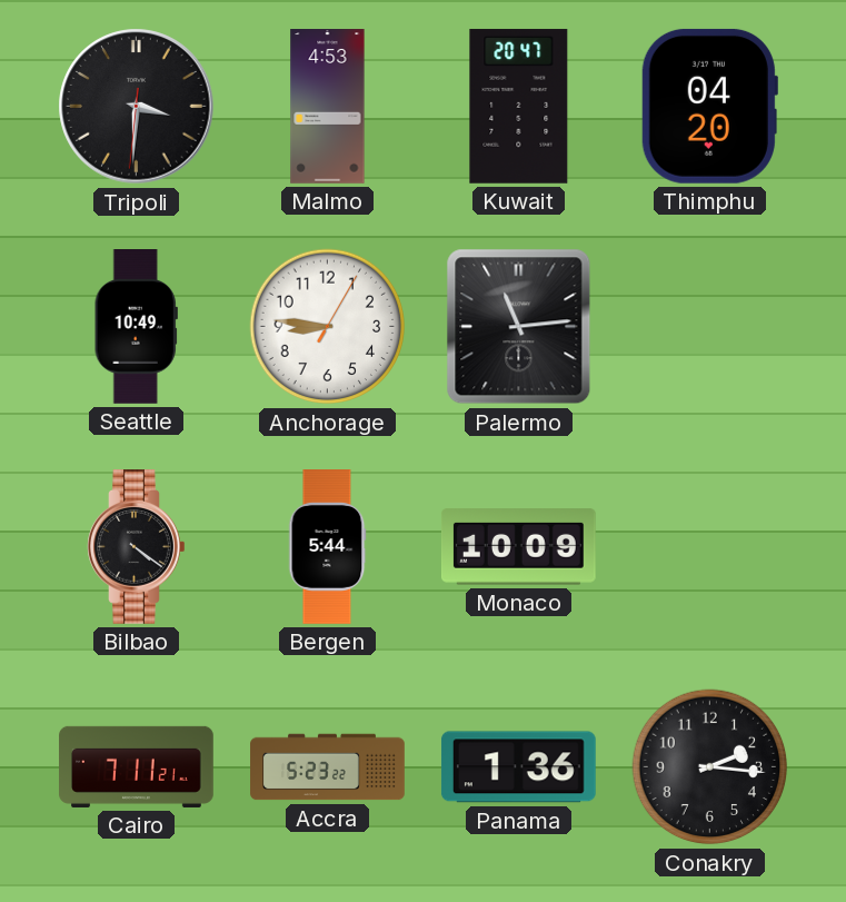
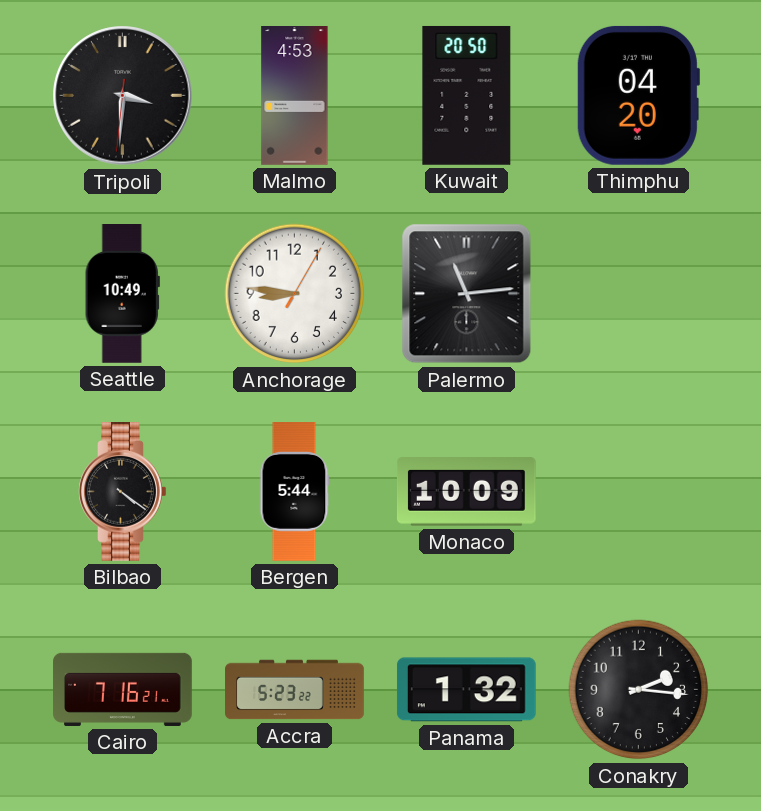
Kuwait: 20:47 -> 20:50 (467, 95)
Cairo: 7:11 -> 7:16 (123, 689)
Panama: 1:36 -> 1:32 (466, 690)
